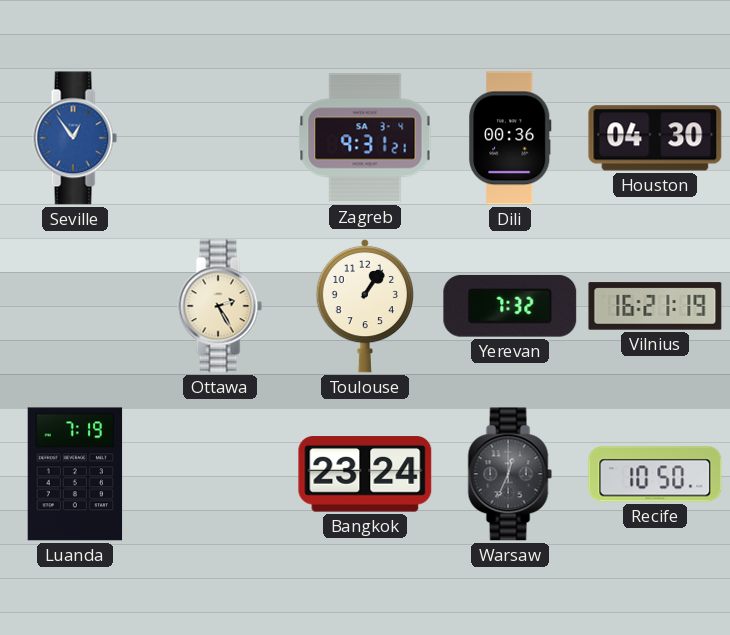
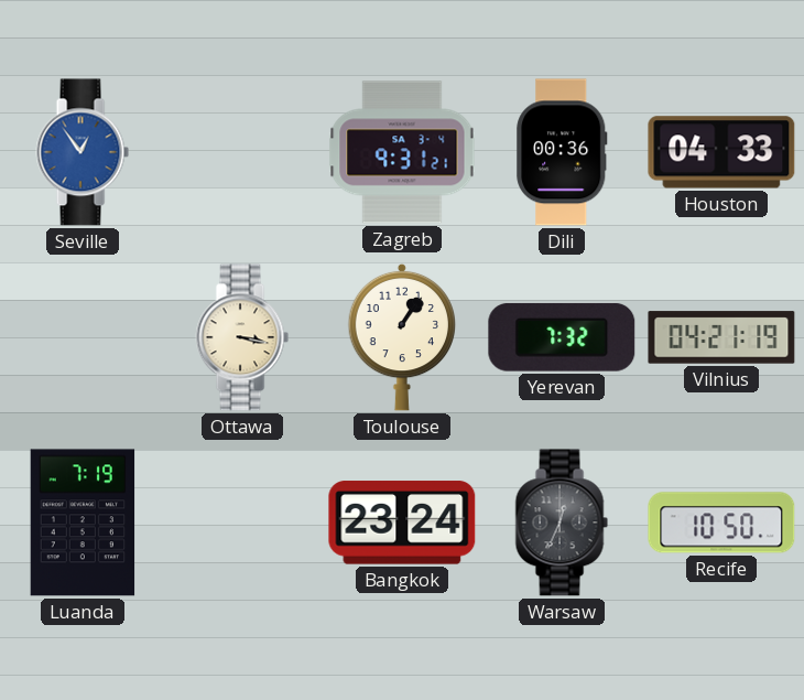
Houston: 04:30 -> 04:33 (721, 152)
Ottawa: 2:25 -> 3:17 (242, 337)
Vilnius: 16:21 -> 04:21 (721, 337)
